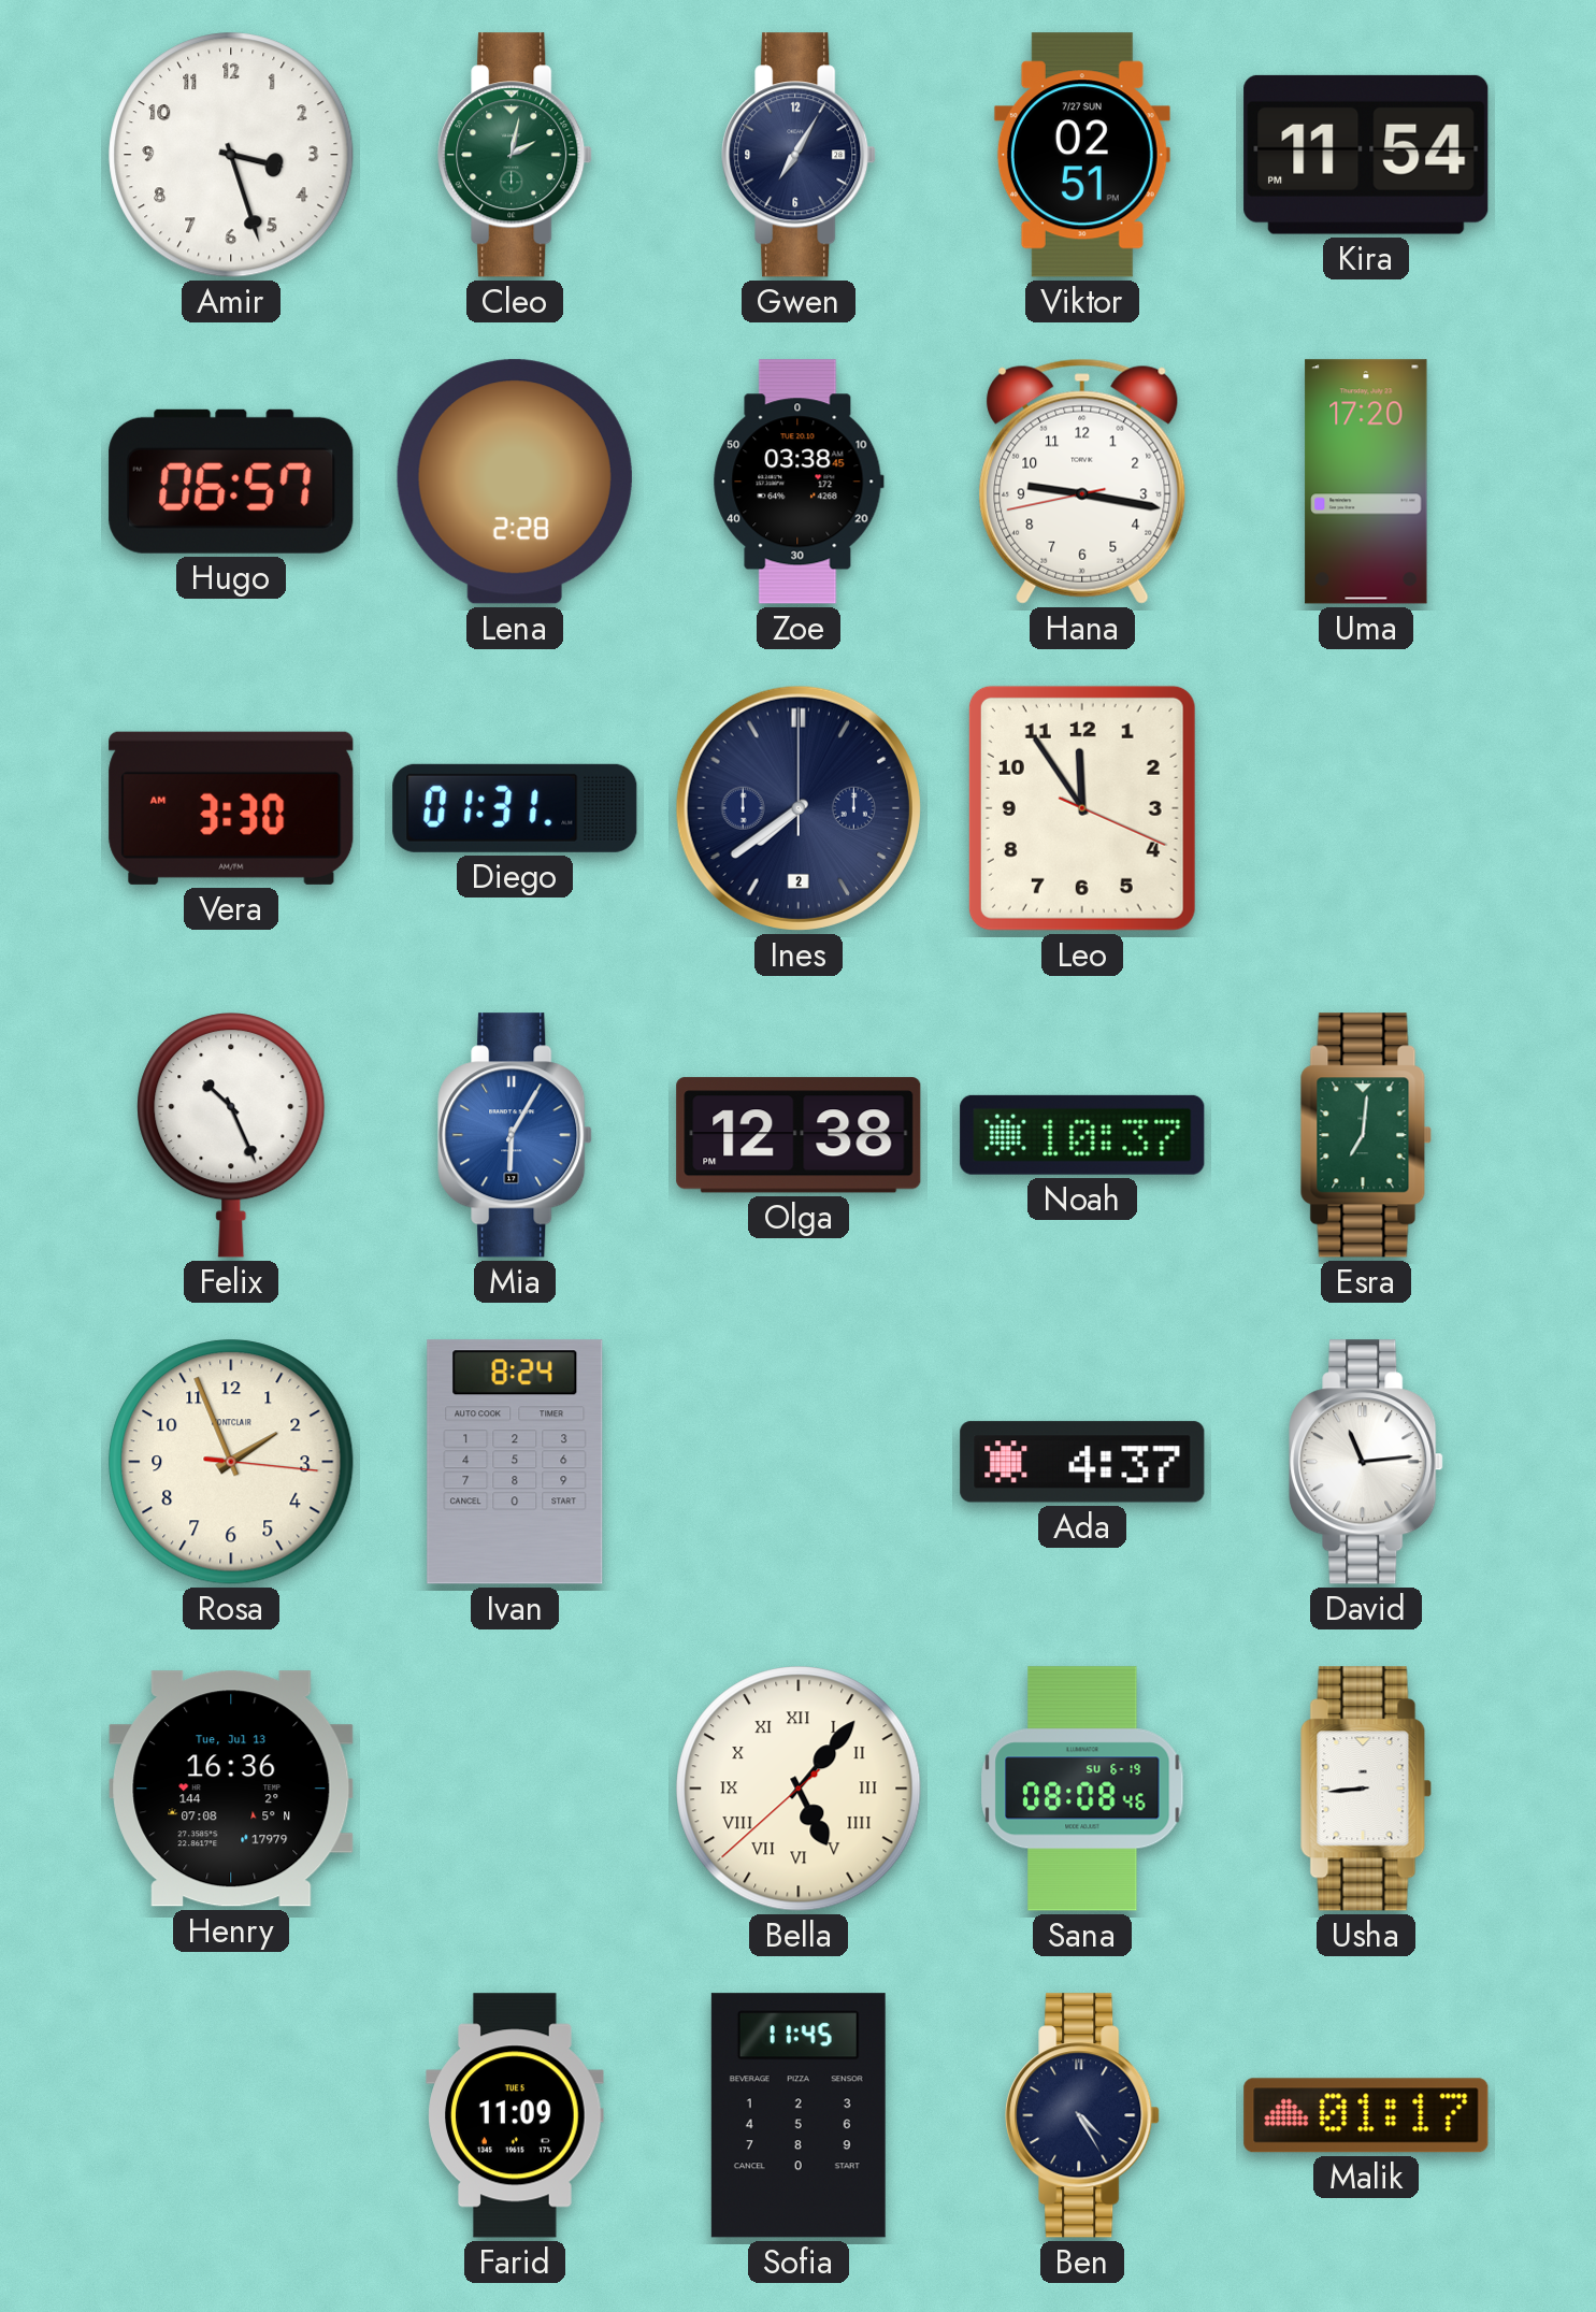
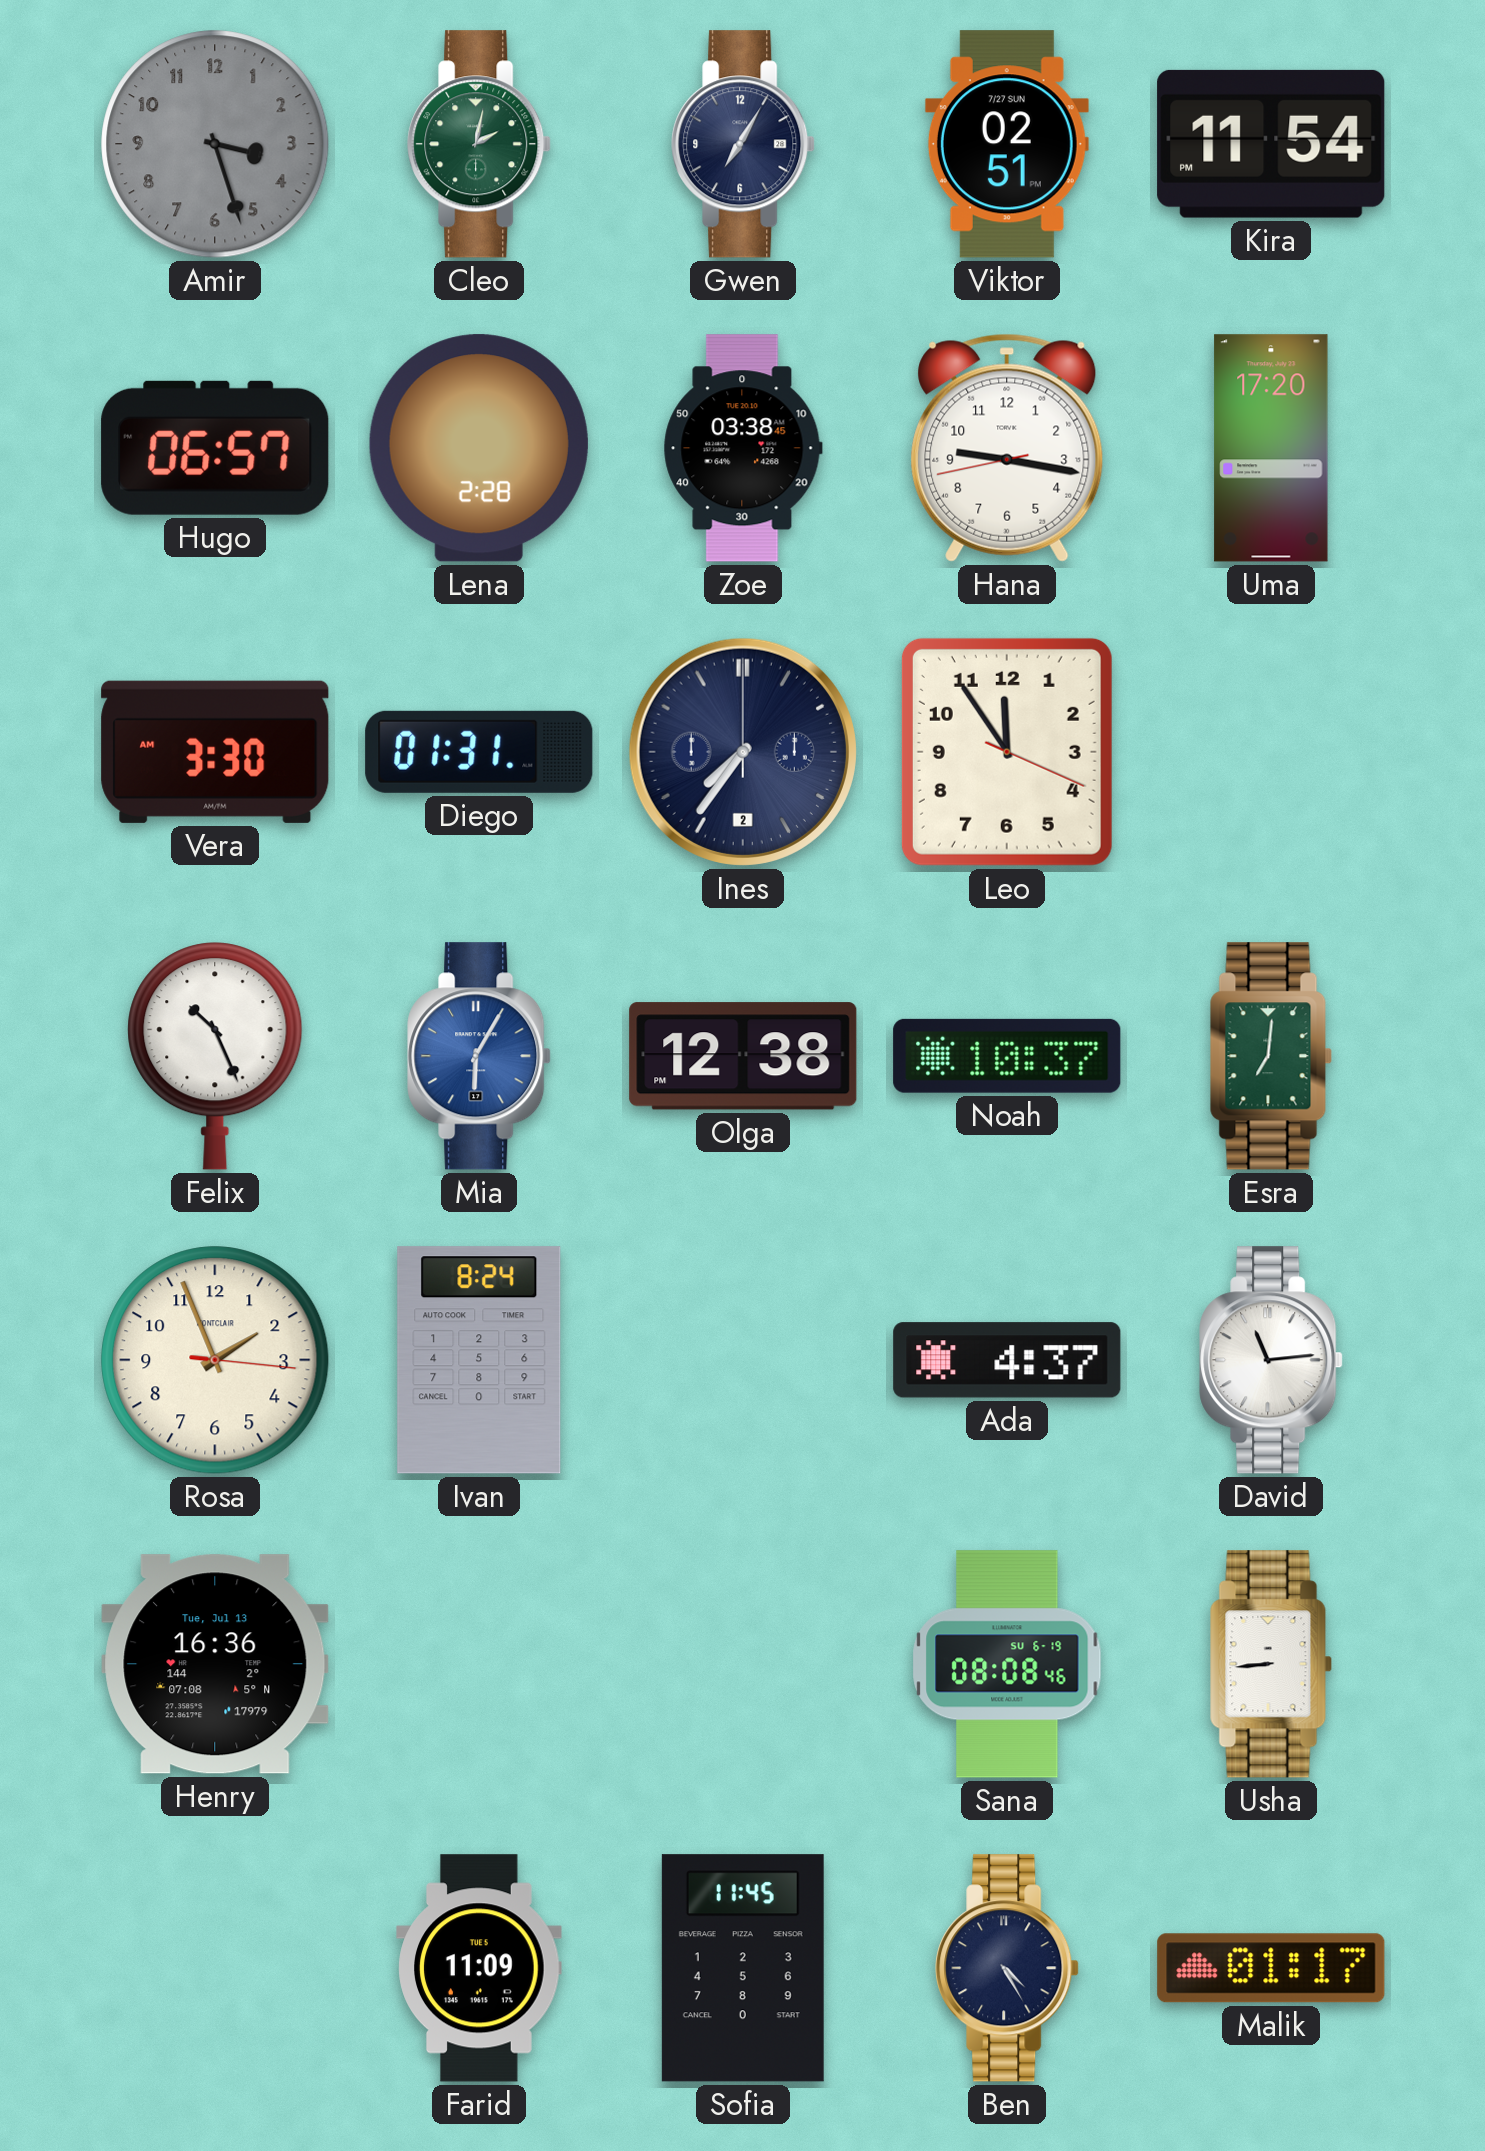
Amir dial: white -> grey (215, 144)
Ines: 7:39 -> 7:36 (743, 752)
Bella: 5:06 -> none (799, 1789)
